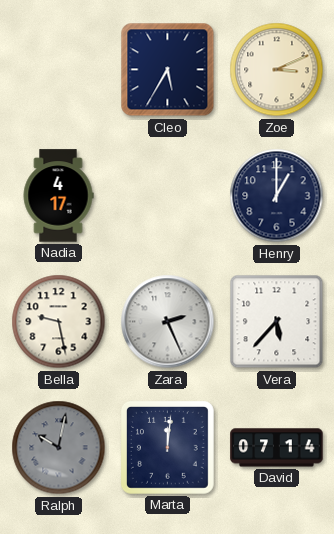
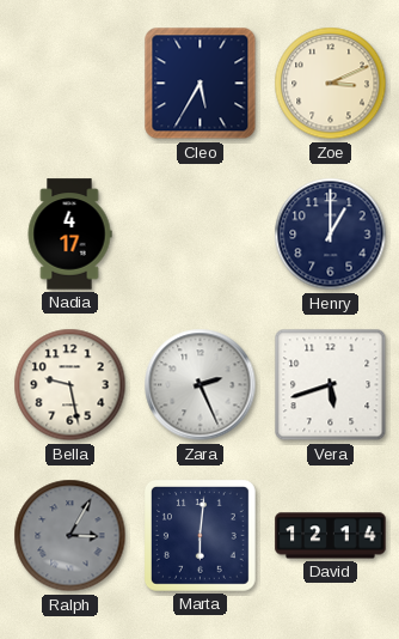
Vera: 5:37 -> 5:42 (331, 385)
Ralph: 10:02 -> 3:05 (70, 536)
Marta: 12:01 -> 6:01 (199, 535)
David: 07:14 -> 12:14 (331, 536)
